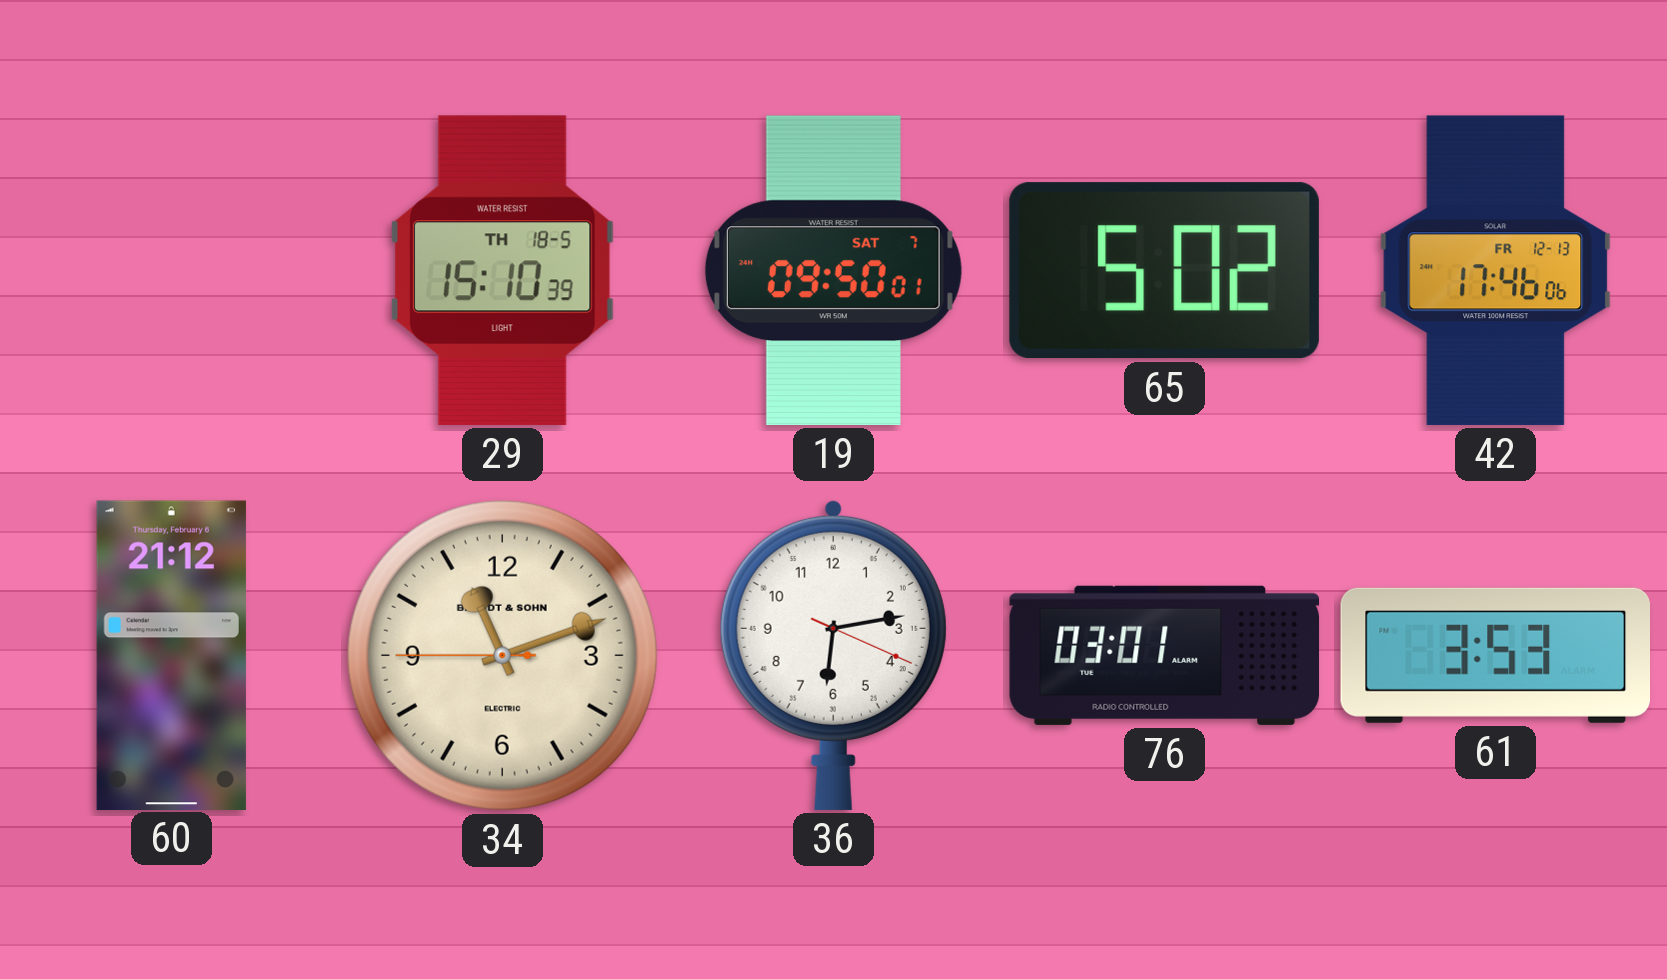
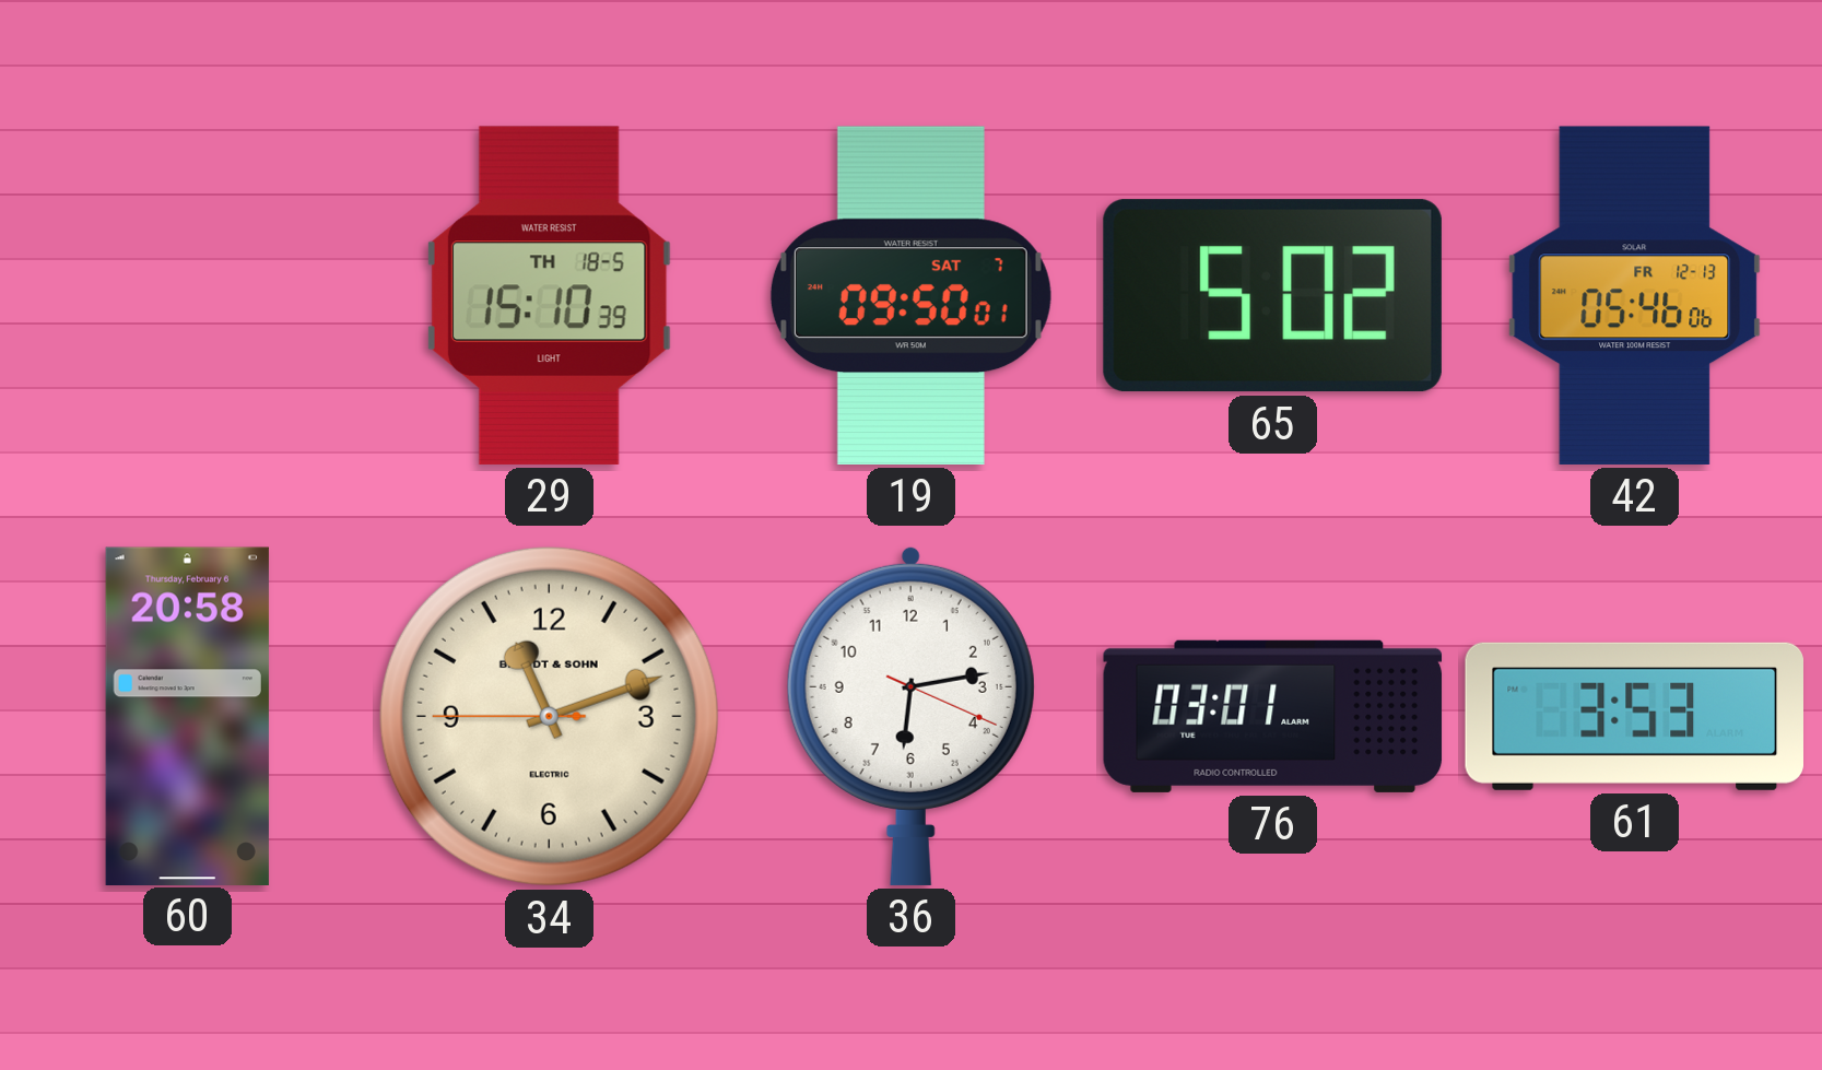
42: 17:46 -> 05:46 (1635, 295)
60: 21:12 -> 20:58 (187, 716)
